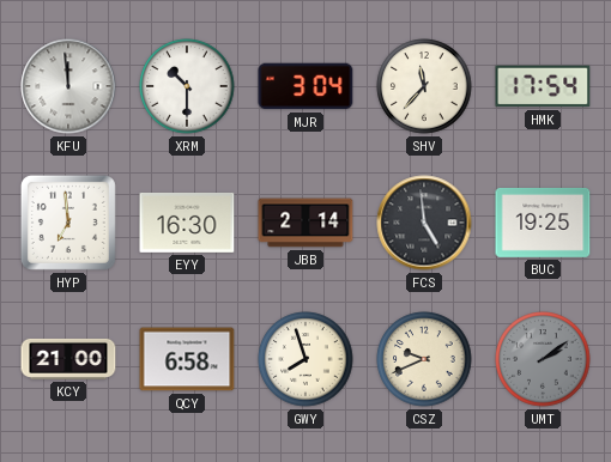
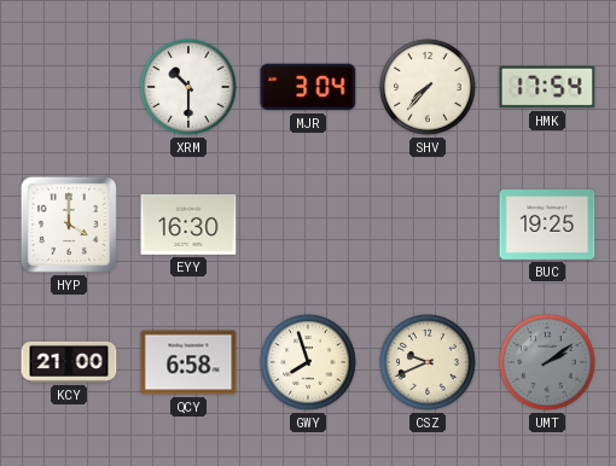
KFU: 11:59 -> none (68, 86)
SHV: 11:37 -> 7:37 (428, 87)
HYP: 6:59 -> 4:00 (69, 225)
JBB: 2:14 -> none (305, 223)
FCS: 4:59 -> none (424, 223)
